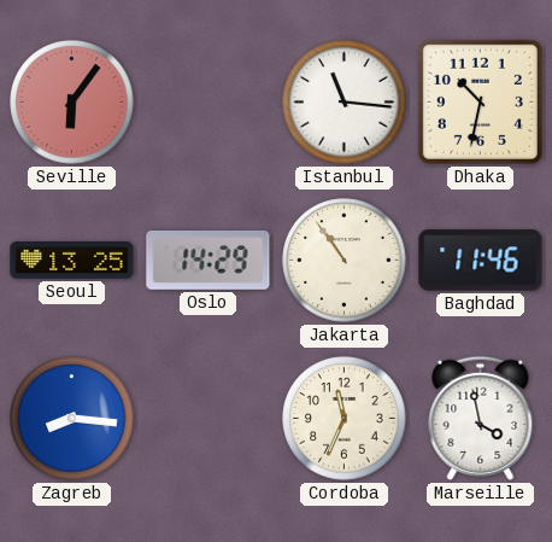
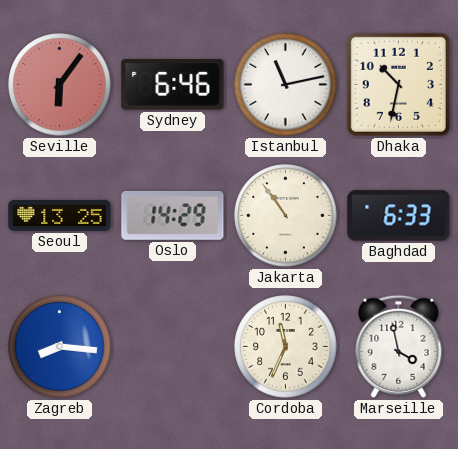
Sydney: none -> 6:46 (173, 85)
Istanbul: 11:16 -> 11:13 (286, 85)
Baghdad: 11:46 -> 6:33 (399, 216)
